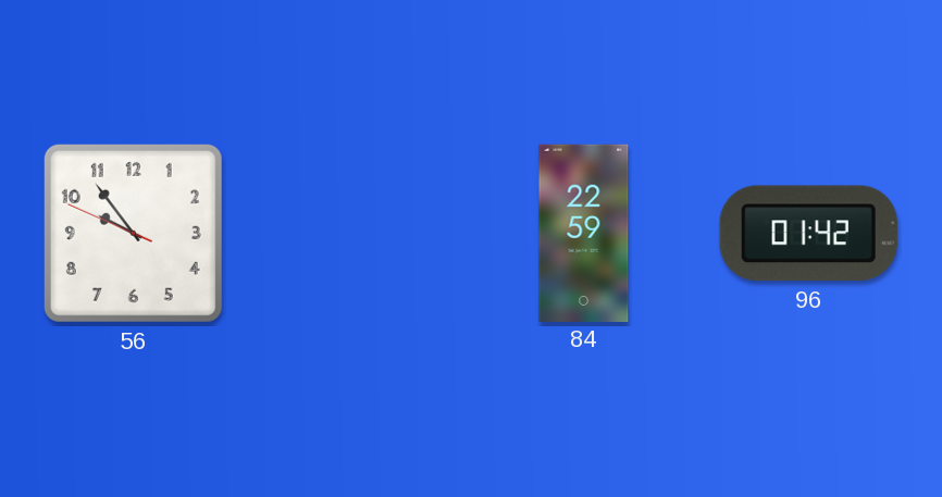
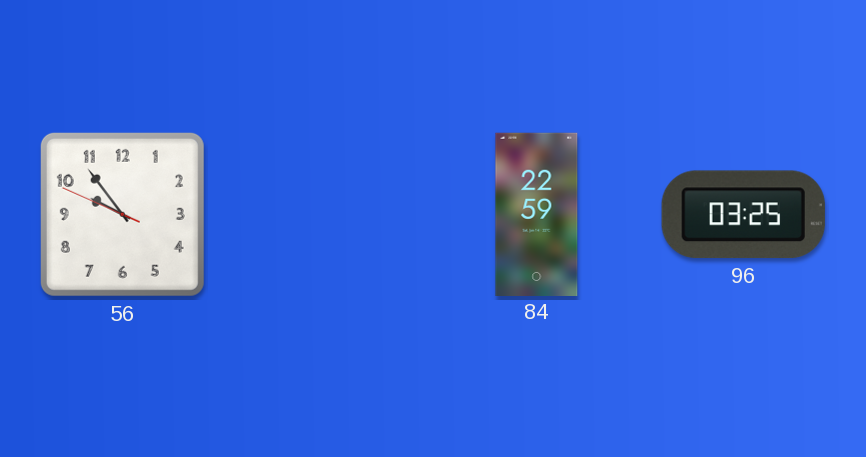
96: 01:42 -> 03:25 (743, 215)
